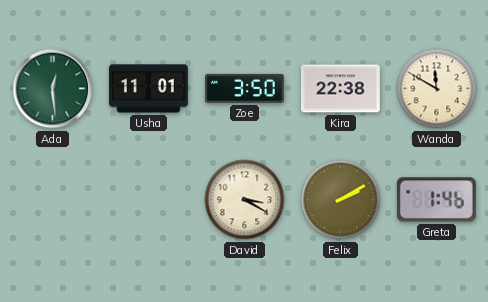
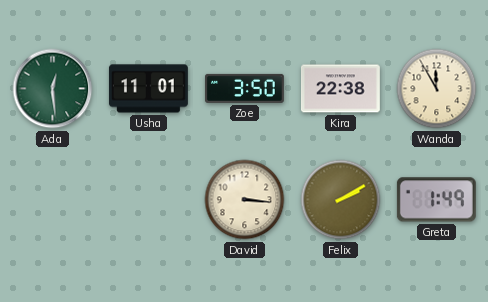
Wanda: 11:50 -> 11:55 (437, 89)
David: 3:20 -> 3:16 (245, 200)
Greta: 1:46 -> 1:49 (436, 200)
